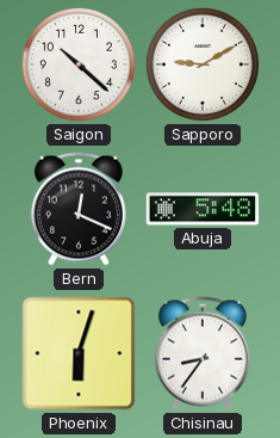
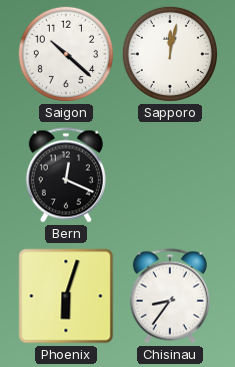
Sapporo: 9:10 -> 12:02 (170, 54)
Abuja: 5:48 -> none (203, 209)
